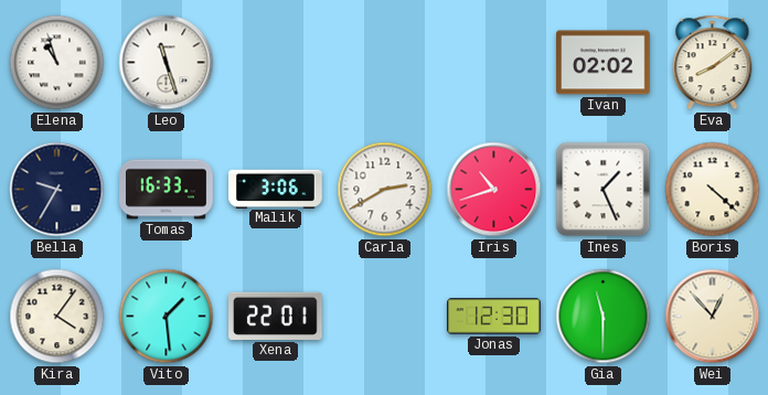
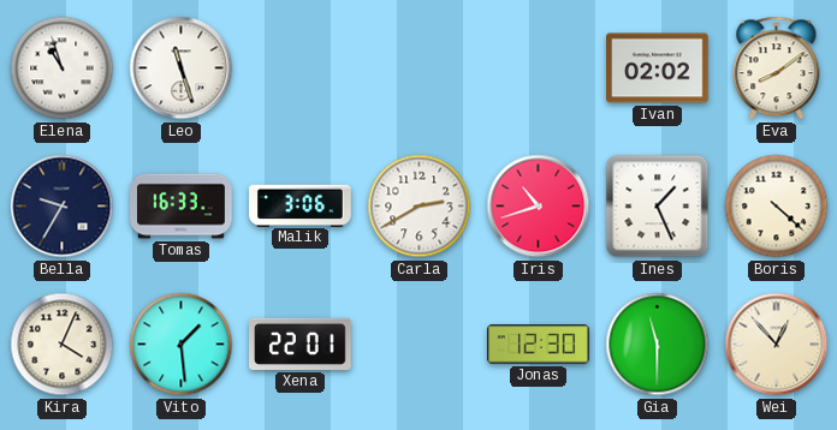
Kira: 4:06 -> 4:04 (63, 345)
